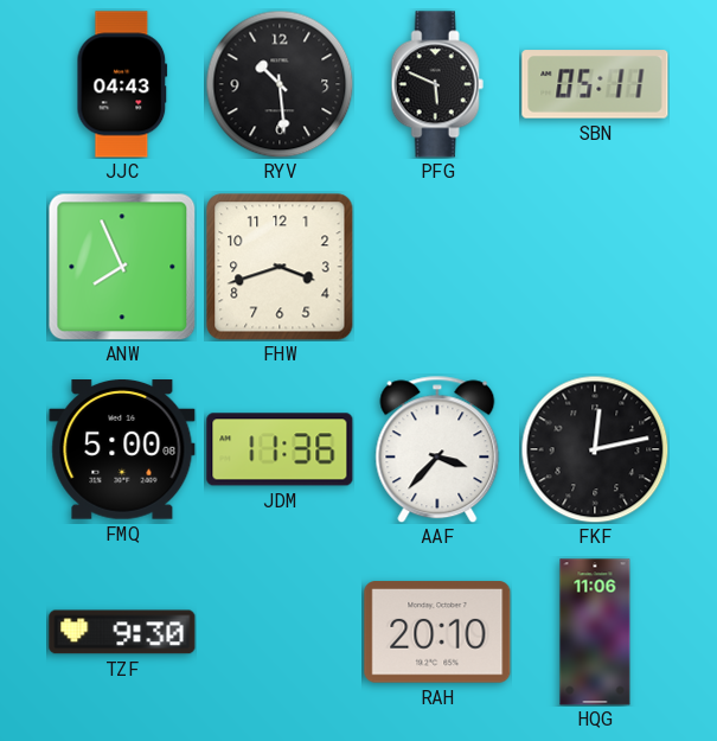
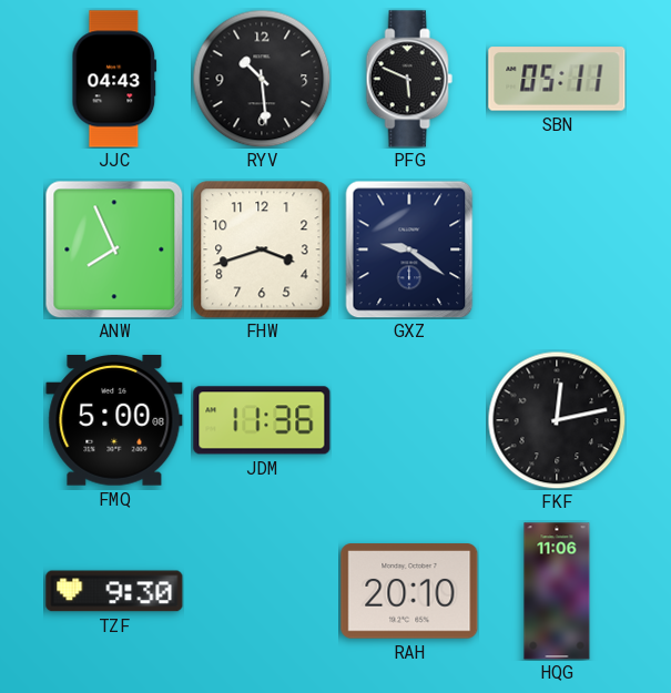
GXZ: none -> 9:21 (409, 249)
AAF: 3:37 -> none (437, 449)
